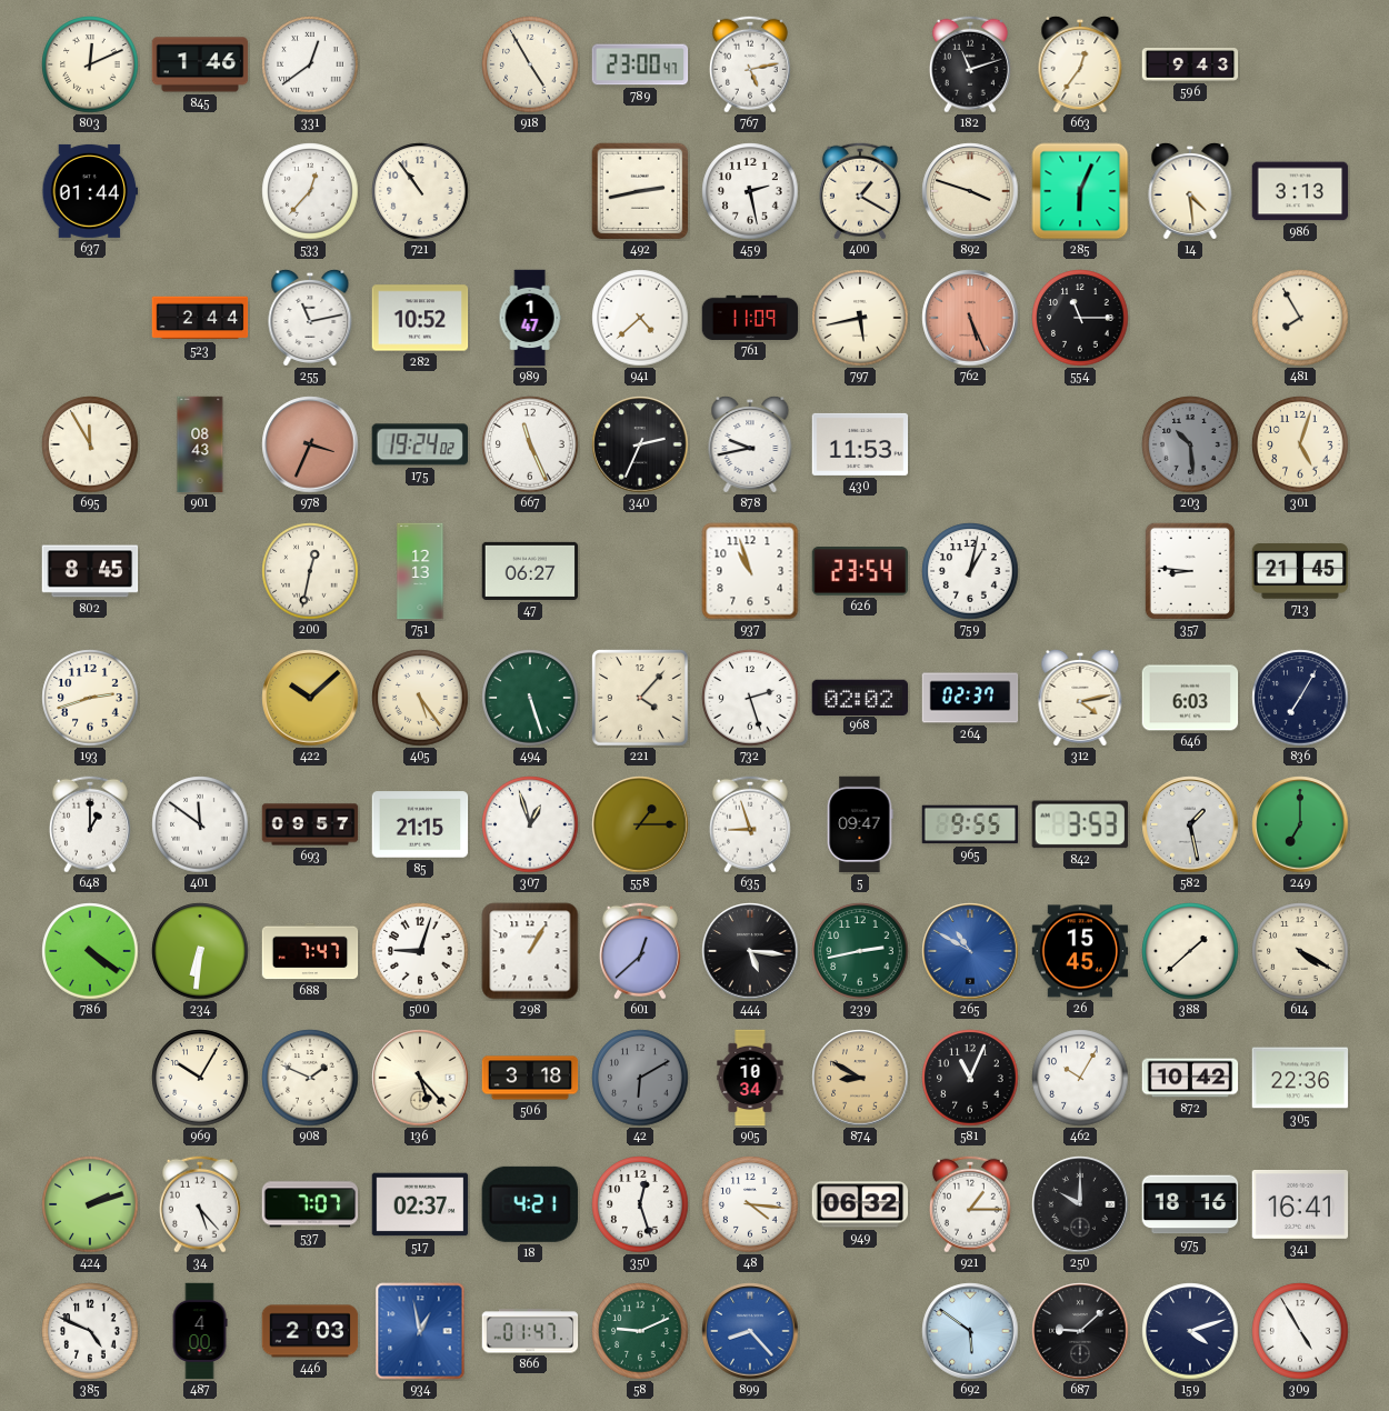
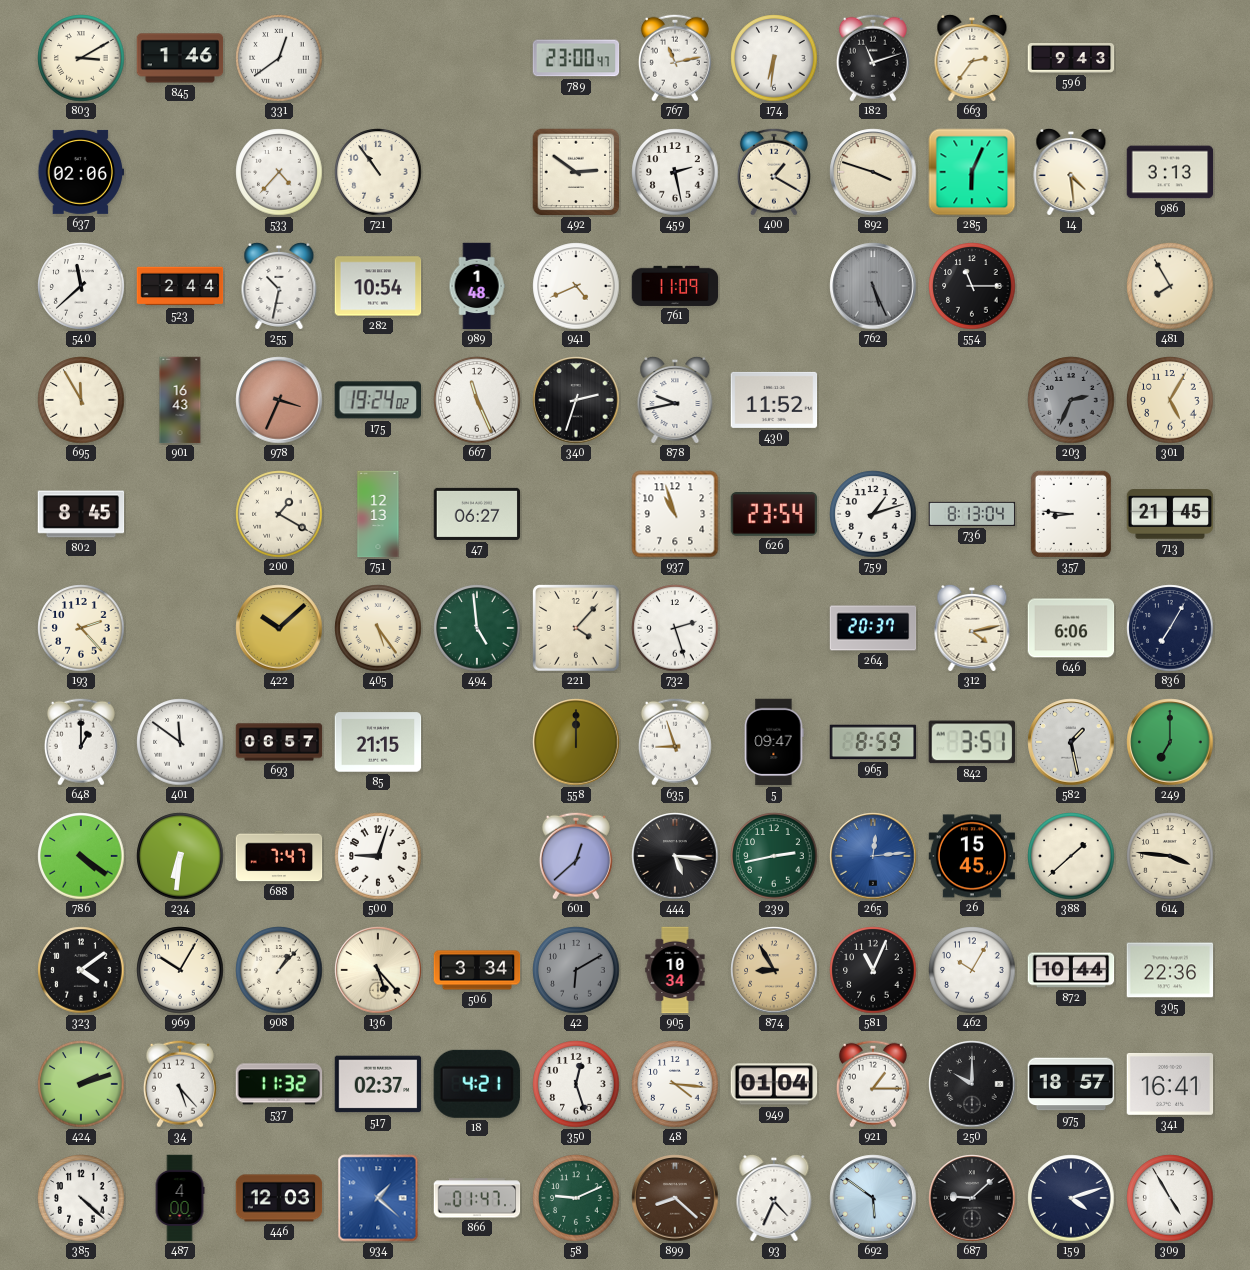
803: 12:11 -> 3:10 (81, 58)
918: 4:55 -> none (530, 64)
767: 5:13 -> 11:13 (675, 58)
174: none -> 6:31 (774, 58)
663: 12:36 -> 2:36 (972, 58)
637: 01:44 -> 02:06 (81, 172)
533: 12:37 -> 4:37 (279, 172)
492: 2:43 -> 2:51 (576, 172)
540: none -> 11:38 (81, 286)
255: 11:13 -> 10:32 (279, 286)
282: 10:52 -> 10:54 (378, 286)
989: 1:47 -> 1:48 (477, 286)
941: 4:38 -> 4:41 (576, 286)
797: 5:43 -> none (860, 318)
762 dial: salmon -> grey (873, 286)
901: 08:43 -> 16:43 (180, 400)
340: 2:34 -> 2:33 (576, 400)
430: 11:53 -> 11:52 (774, 400)
203: 10:29 -> 2:34 (1071, 400)
301: 5:03 -> 5:05 (1170, 400)
200: 12:32 -> 1:20 (279, 514)
759: 1:02 -> 1:12 (873, 514)
736: none -> 8:13 (972, 514)
193: 2:42 -> 2:23 (81, 628)
494: 5:27 -> 4:59 (477, 628)
968: 02:02 -> none (860, 697)
264: 02:37 -> 20:37 (873, 628)
646: 6:03 -> 6:06 (1071, 628)
693: 09:57 -> 06:57 (279, 742)
307: 12:57 -> none (530, 824)
558: 1:15 -> 12:00 (576, 742)
965: 9:55 -> 8:59 (873, 742)
842: 3:53 -> 3:51 (971, 742)
298: 1:05 -> none (530, 951)
265: 10:50 -> 12:14 (873, 856)
614: 4:20 -> 3:46 (1170, 856)
323: none -> 4:09 (81, 970)
908: 1:49 -> 1:07 (279, 970)
506: 3:18 -> 3:34 (477, 970)
874: 8:50 -> 8:55 (774, 970)
872: 10:42 -> 10:44 (1071, 970)
537: 7:07 -> 11:32 (279, 1084)
949: 06:32 -> 01:04 (774, 1084)
975: 18:16 -> 18:57 (1071, 1084)
385: 4:49 -> 4:22 (81, 1198)
446: 2:03 -> 12:03 (279, 1198)
934: 12:58 -> 1:22 (378, 1198)
899: 8:23 -> 8:22 (675, 1198)
899 dial: blue -> brown (675, 1198)
93: none -> 4:34 (774, 1198)
